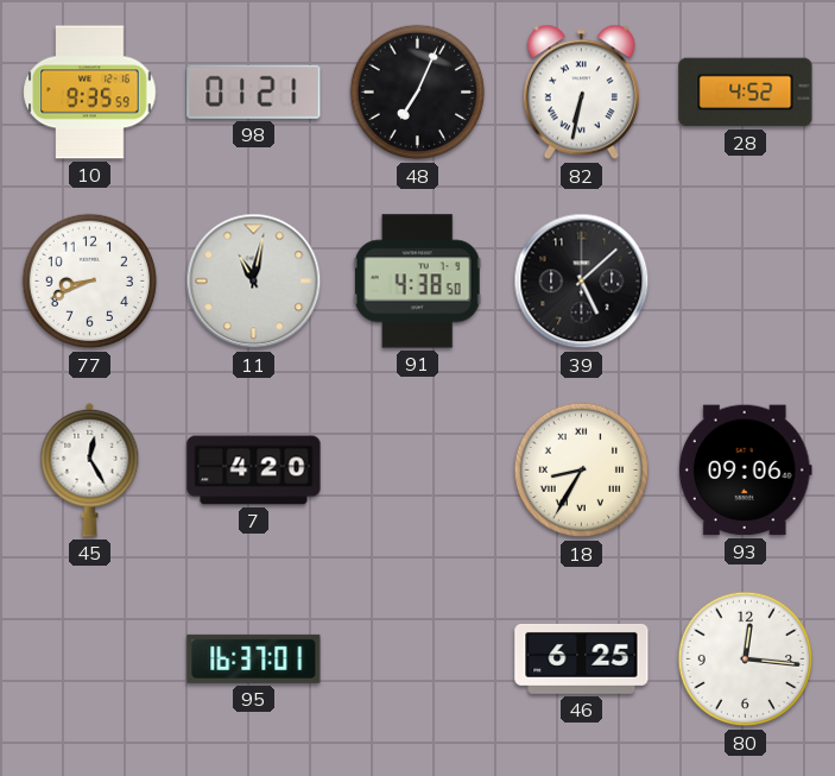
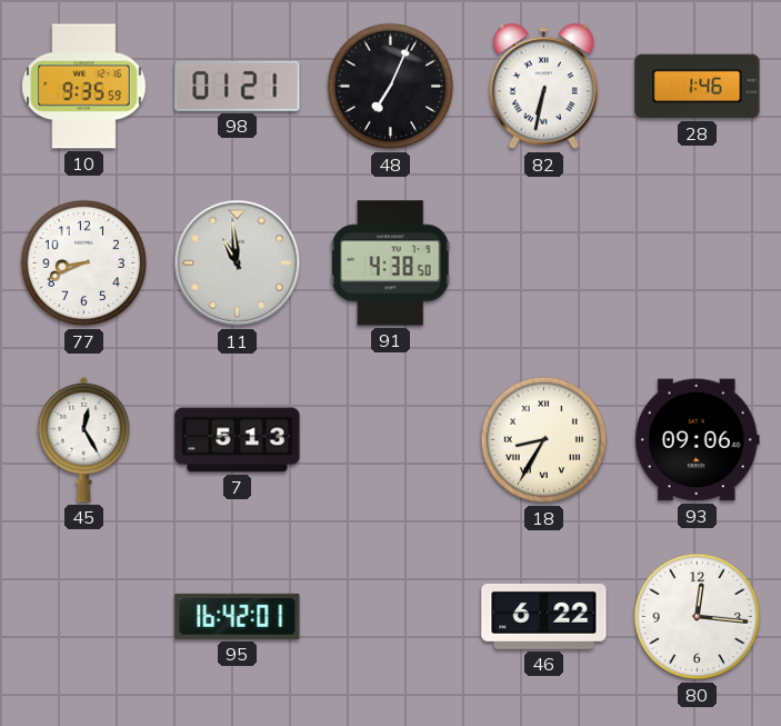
28: 4:52 -> 1:46 (698, 87)
11: 11:02 -> 10:59 (238, 263)
39: 5:08 -> none (582, 282)
7: 4:20 -> 5:13 (238, 440)
95: 16:37 -> 16:42 (238, 616)
46: 6:25 -> 6:22 (544, 617)
